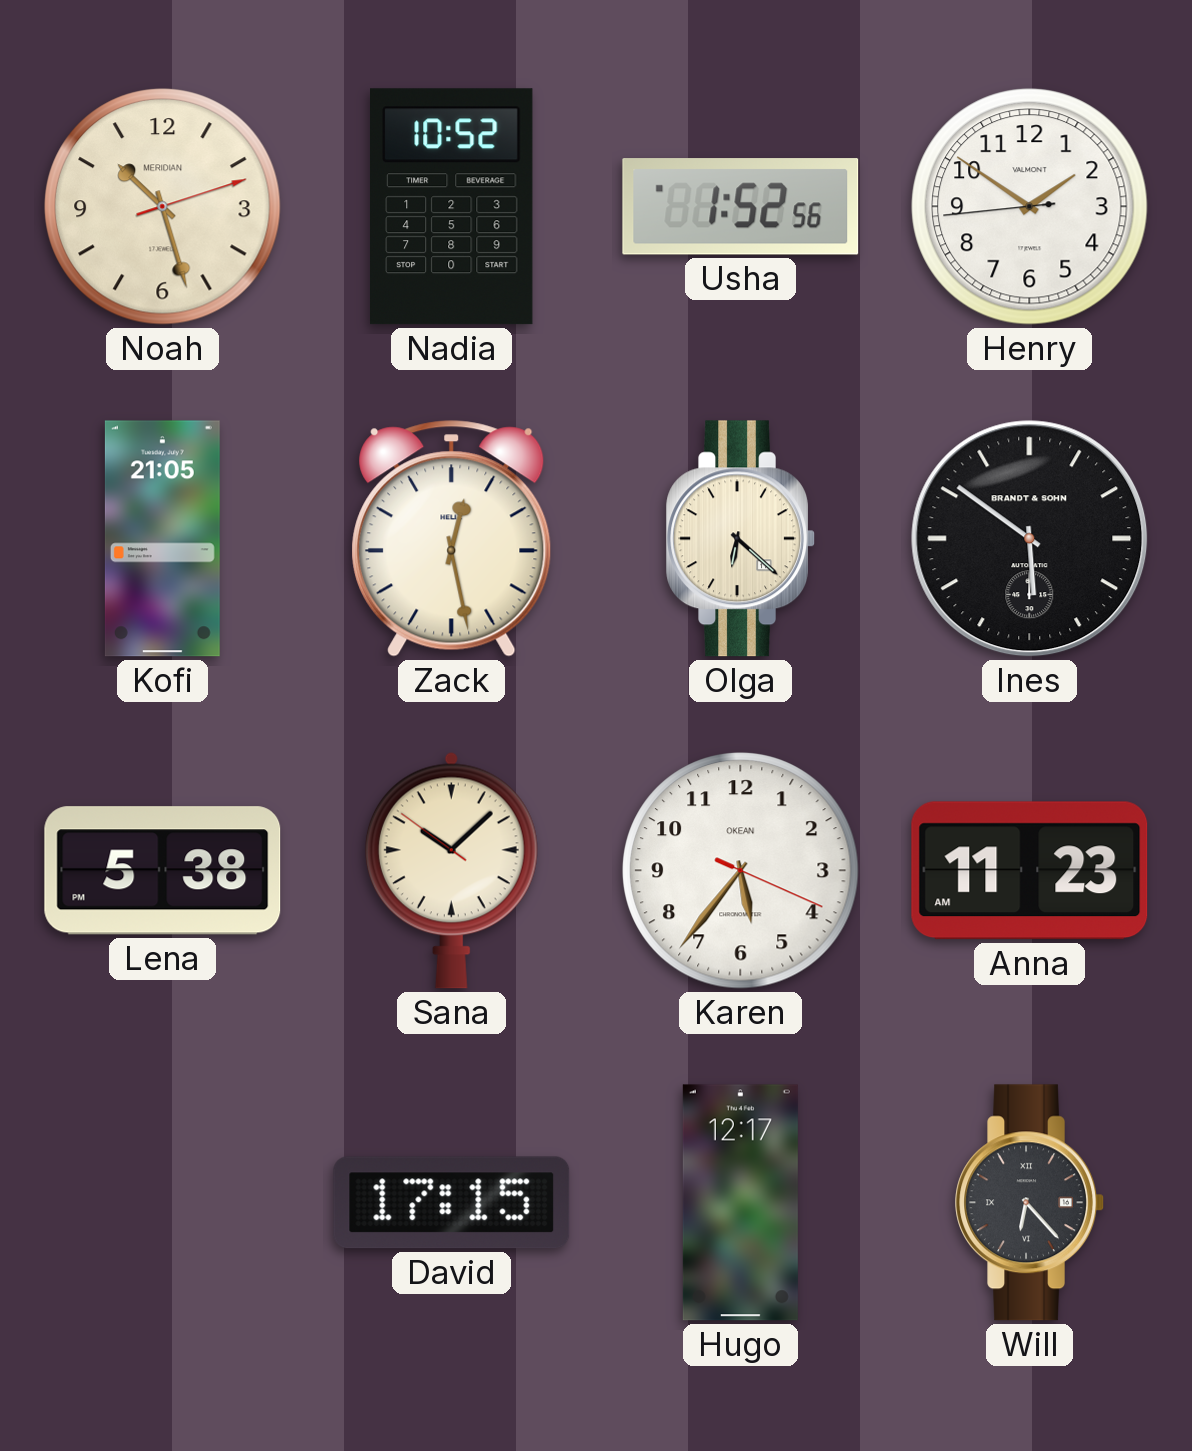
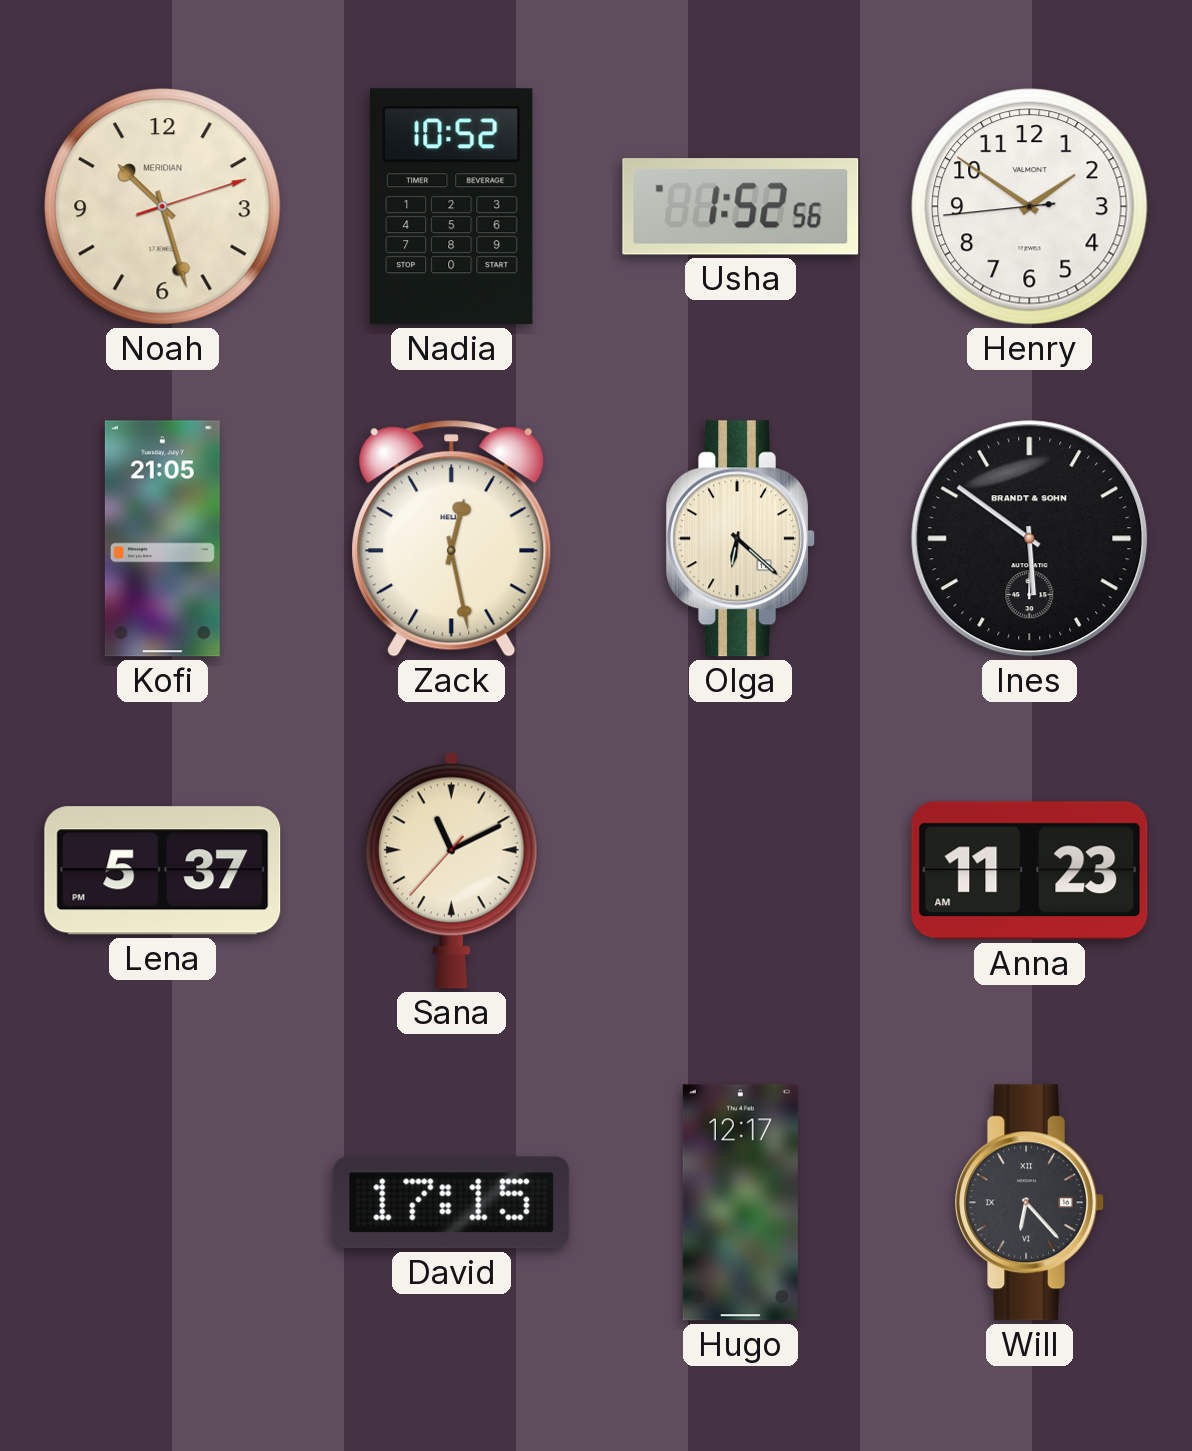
Lena: 5:38 -> 5:37 (163, 871)
Sana: 10:07 -> 11:10 (451, 870)
Karen: 5:36 -> none (741, 871)
